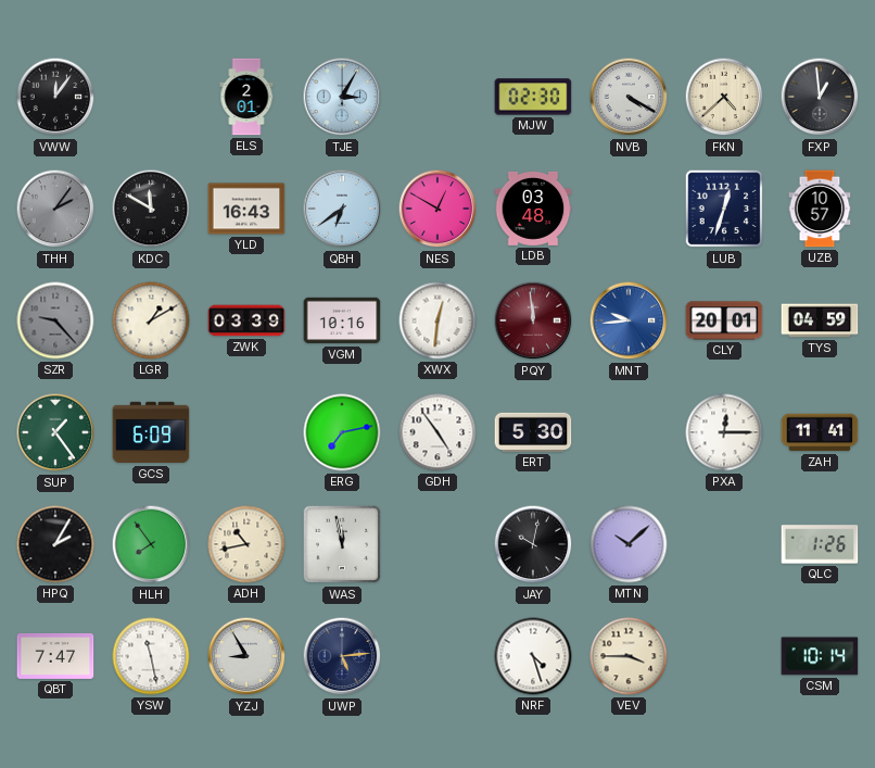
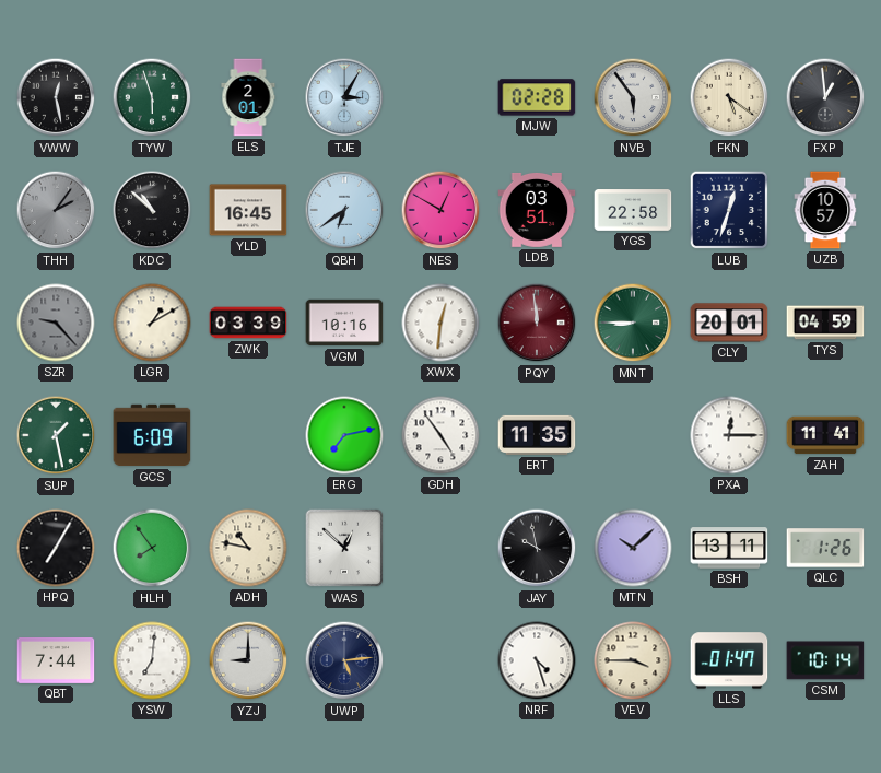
VWW: 12:06 -> 12:28 (56, 97)
TYW: none -> 5:57 (152, 97)
MJW: 02:30 -> 02:28 (537, 97)
NVB: 4:20 -> 5:54 (633, 97)
FKN: 4:38 -> 5:21 (729, 97)
KDC: 11:50 -> 10:52 (152, 210)
YLD: 16:43 -> 16:45 (248, 210)
LDB: 03:48 -> 03:51 (537, 210)
YGS: none -> 22:58 (633, 210)
MNT: 9:44 -> 8:45 (633, 323)
MNT dial: blue -> green (633, 323)
SUP: 1:24 -> 1:28 (56, 435)
ERT: 5:30 -> 11:35 (537, 435)
HPQ: 2:05 -> 7:05 (56, 548)
ADH: 10:43 -> 10:47 (248, 548)
WAS: 11:58 -> 12:52 (344, 548)
JAY: 10:02 -> 9:58 (537, 548)
BSH: none -> 13:11 (729, 548)
QBT: 7:47 -> 7:44 (56, 660)
YSW: 11:28 -> 7:01 (152, 660)
YZJ: 8:55 -> 9:00 (248, 660)
LLS: none -> 01:47 (729, 660)
